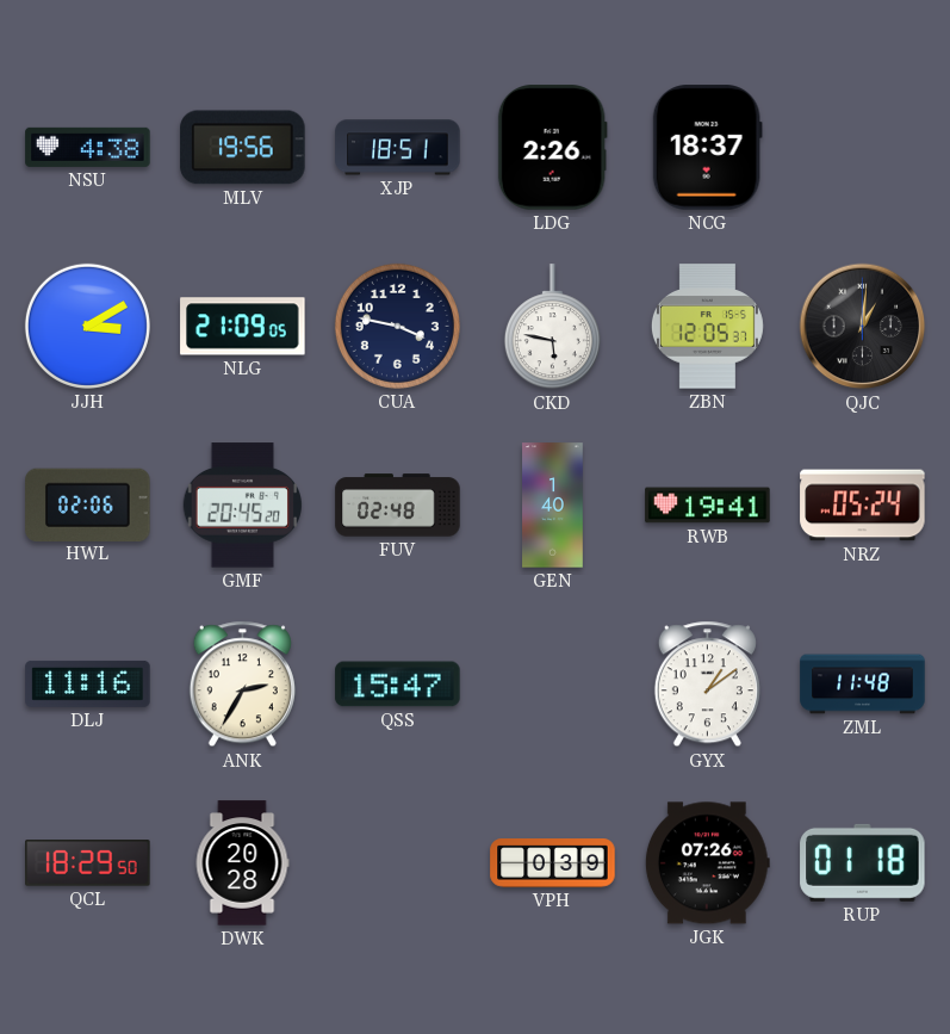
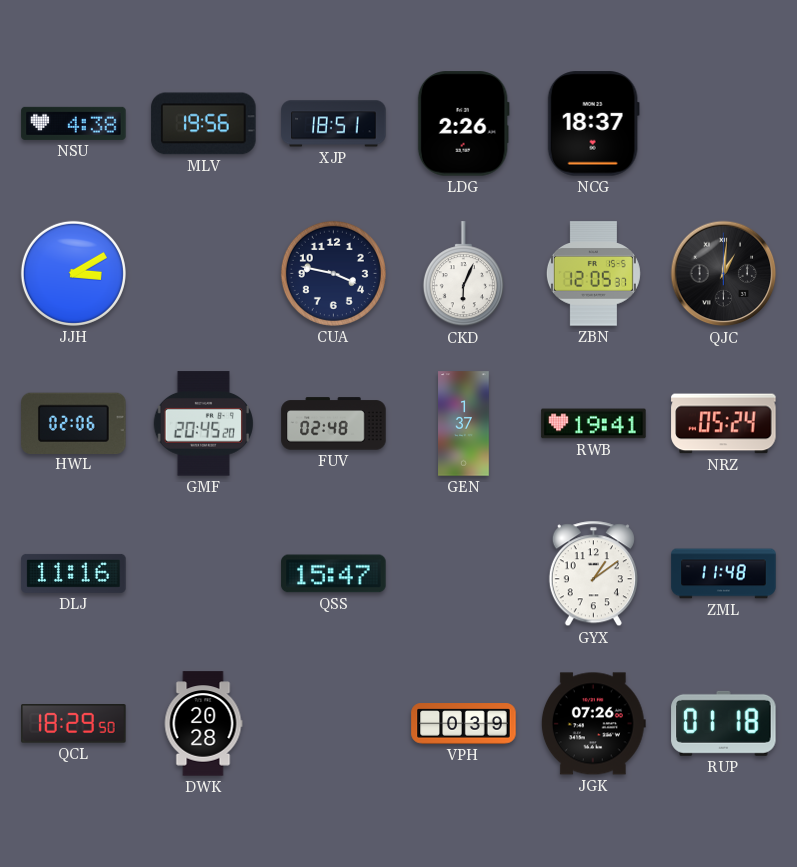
NLG: 21:09 -> none (243, 327)
CKD: 5:47 -> 6:04 (463, 274)
GEN: 1:40 -> 1:37 (464, 424)
ANK: 2:35 -> none (242, 685)
